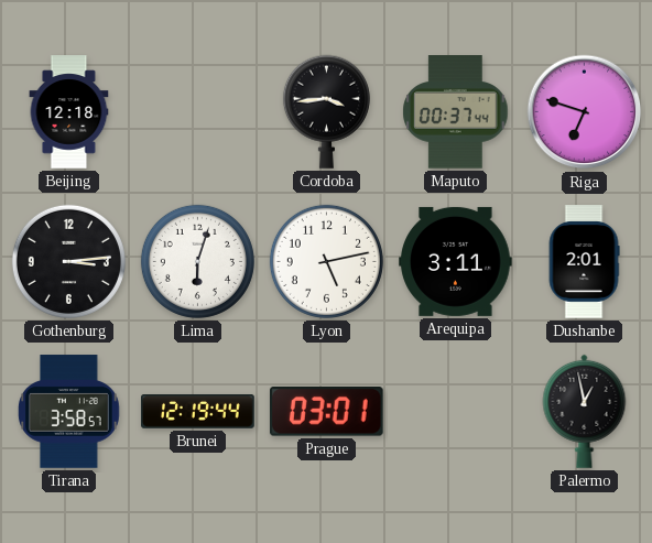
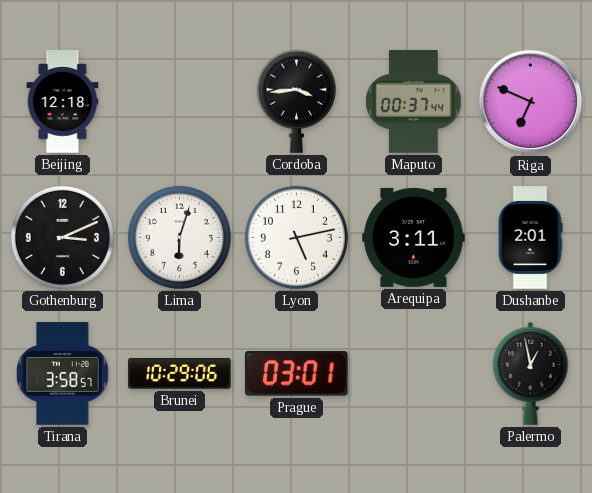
Riga: 6:48 -> 6:49 (531, 102)
Gothenburg: 3:14 -> 3:11 (62, 237)
Brunei: 12:19 -> 10:29 (180, 374)
